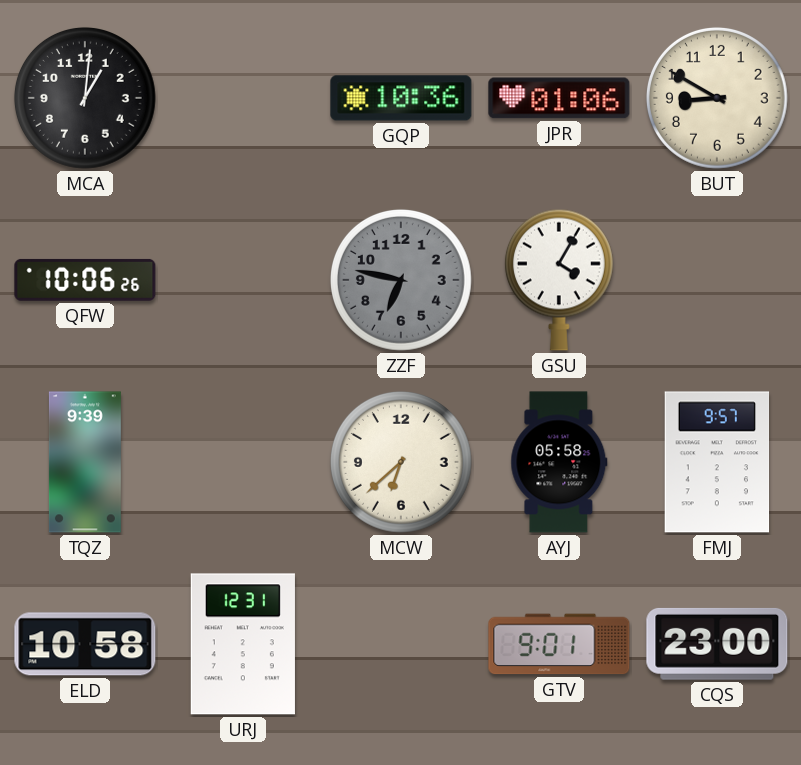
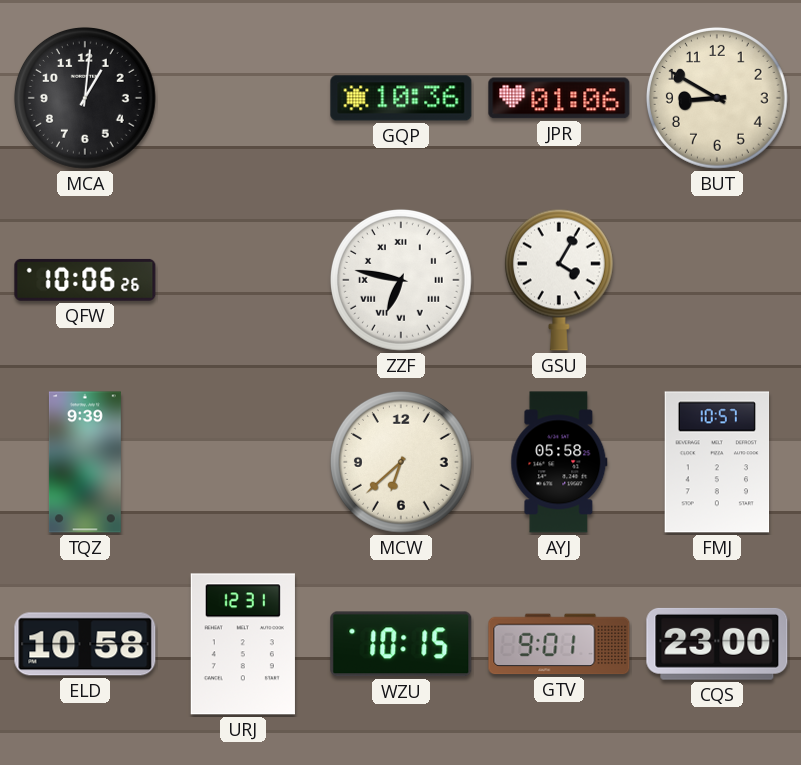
ZZF dial: grey -> white (401, 280)
ZZF numerals: Arabic -> Roman (401, 280)
FMJ: 9:57 -> 10:57 (717, 462)
WZU: none -> 10:15 (401, 644)
